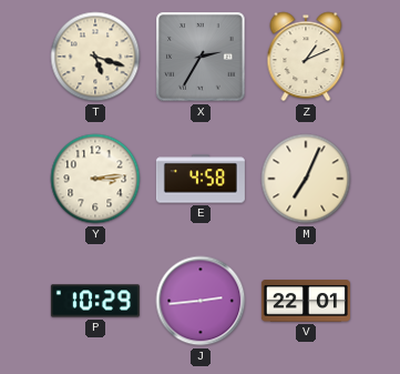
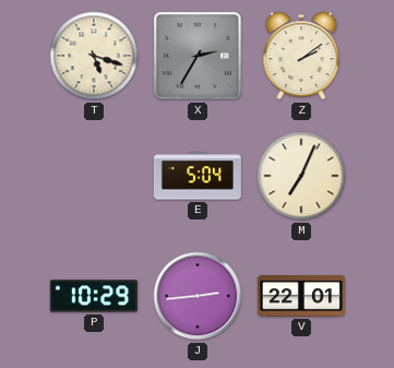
Z: 1:11 -> 2:09 (301, 56)
Y: 3:14 -> none (95, 179)
E: 4:58 -> 5:04 (198, 176)
